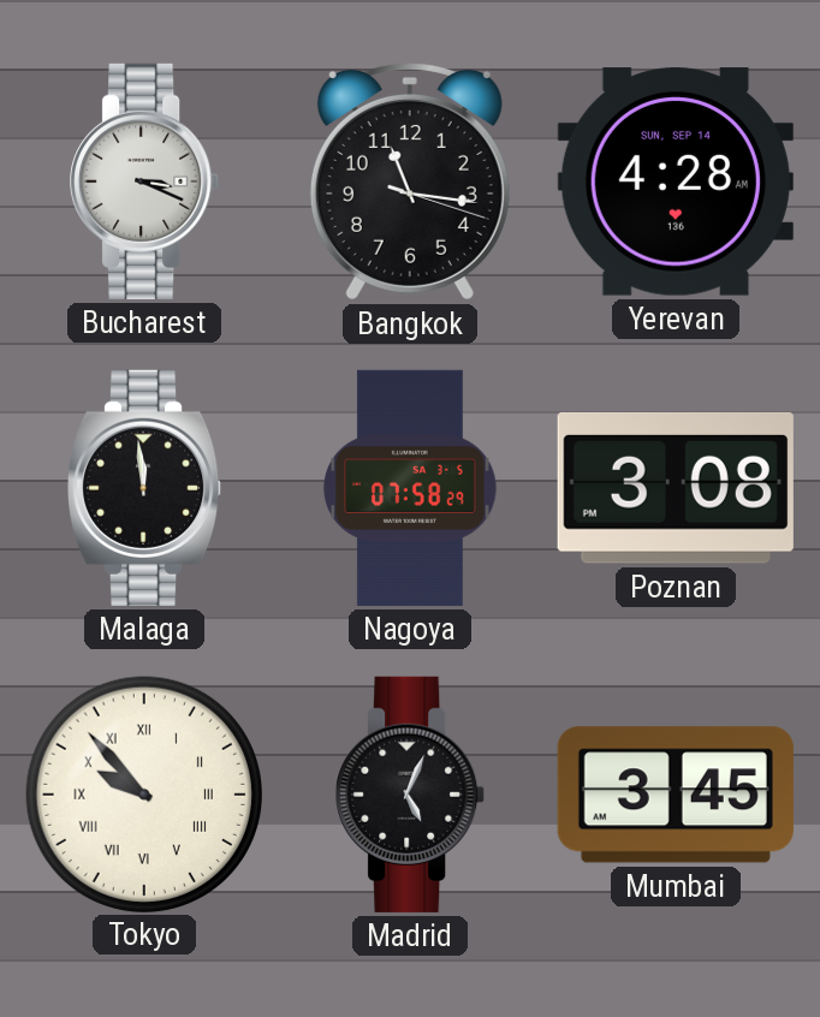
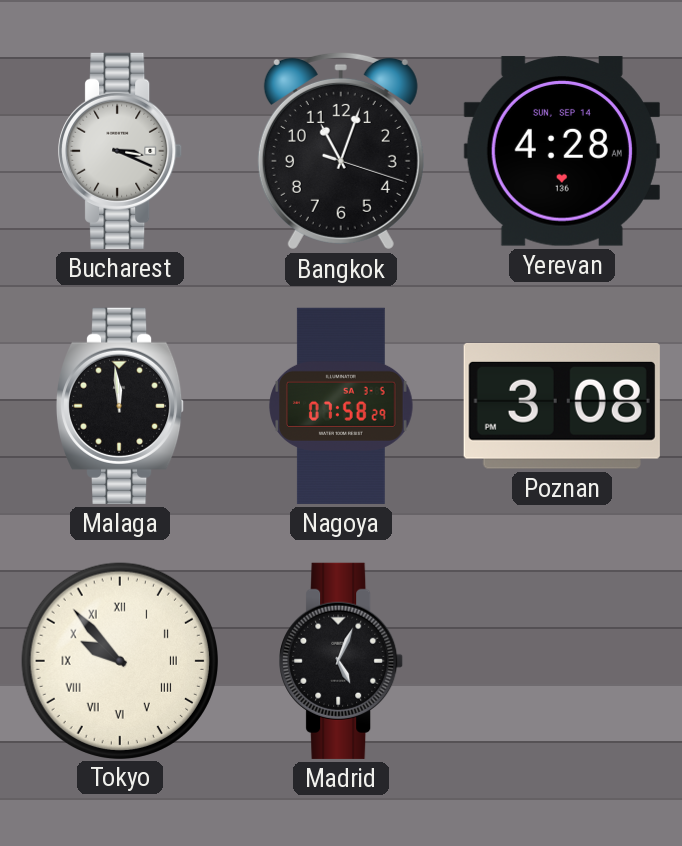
Bangkok: 11:16 -> 11:03 (341, 151)
Mumbai: 3:45 -> none (676, 795)
